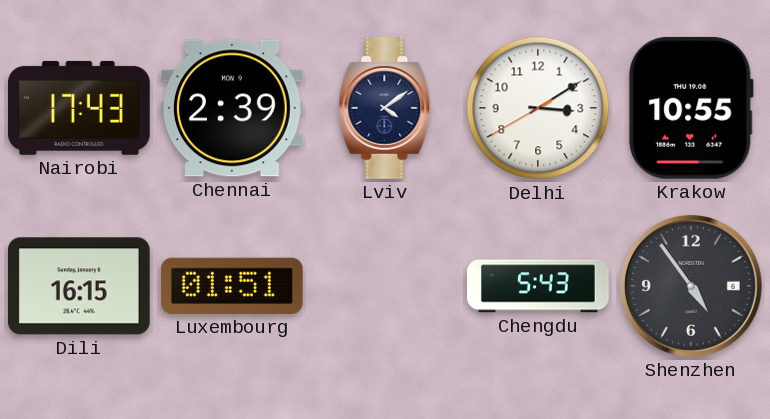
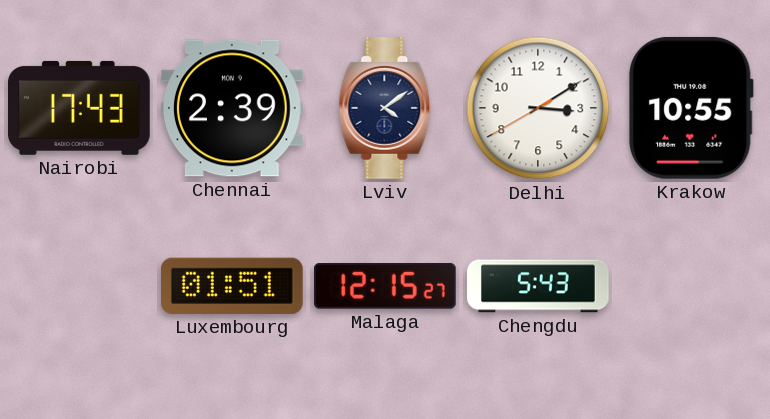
Dili: 16:15 -> none (79, 286)
Malaga: none -> 12:15 (385, 287)
Shenzhen: 4:54 -> none (691, 286)
